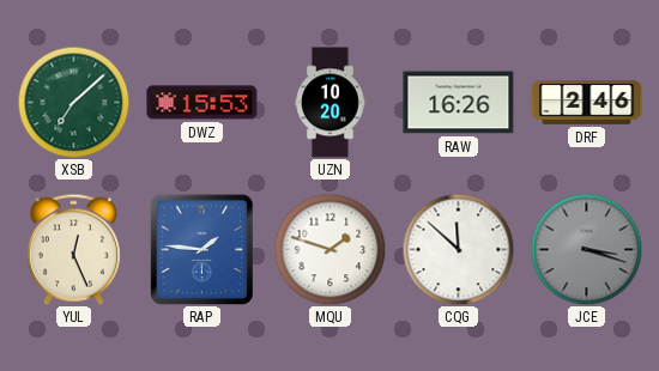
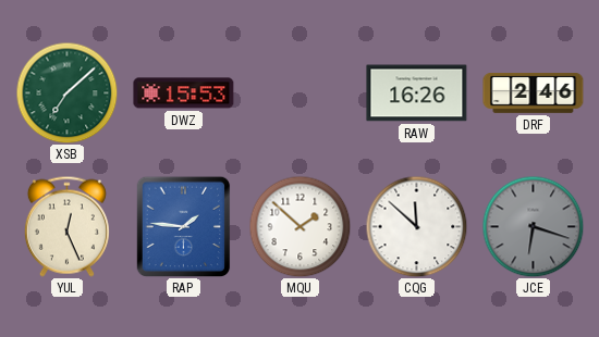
UZN: 10:20 -> none (331, 103)
MQU: 1:48 -> 1:52 (299, 226)
JCE: 3:18 -> 6:18 (533, 226)
